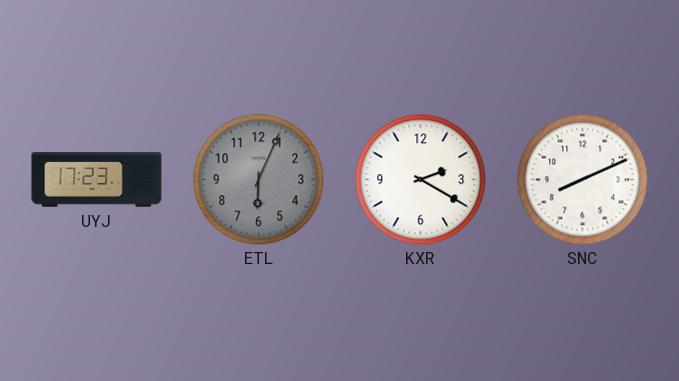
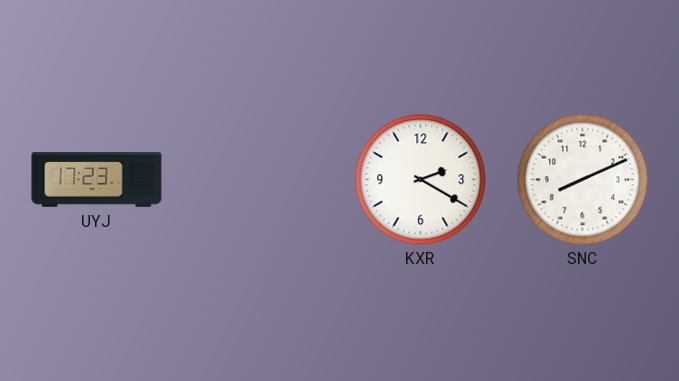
ETL: 6:04 -> none (259, 180)
